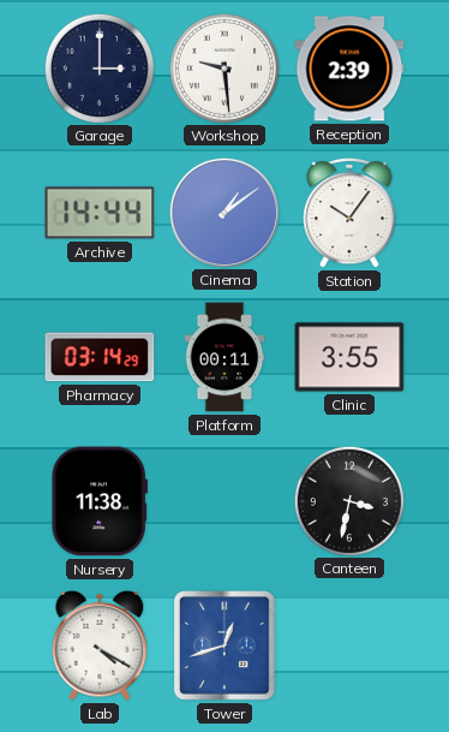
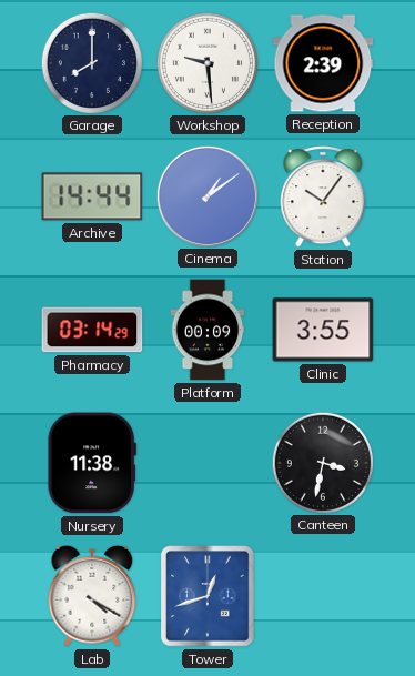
Garage: 3:00 -> 8:00 (91, 62)
Platform: 00:11 -> 00:09 (207, 330)
